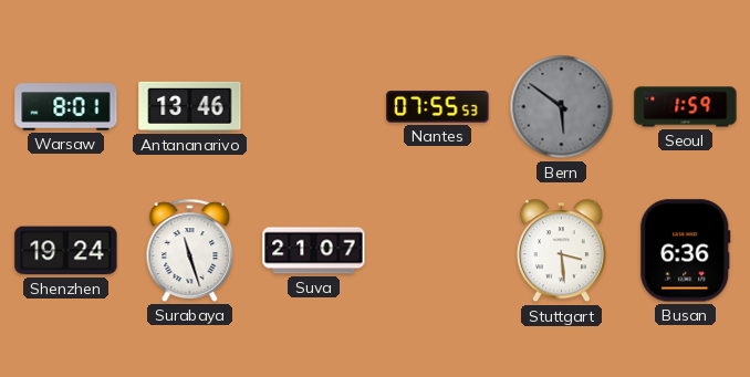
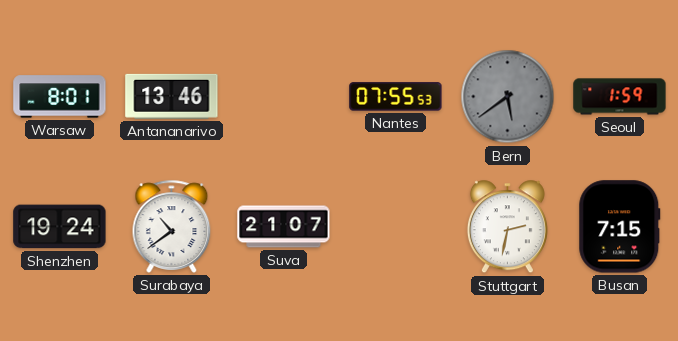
Bern: 5:51 -> 5:39 (508, 97)
Surabaya: 11:27 -> 10:39 (172, 226)
Stuttgart: 3:29 -> 2:32 (507, 227)
Busan: 6:36 -> 7:15 (620, 227)
